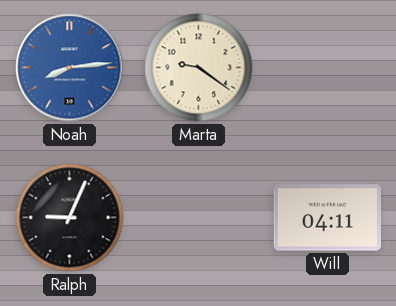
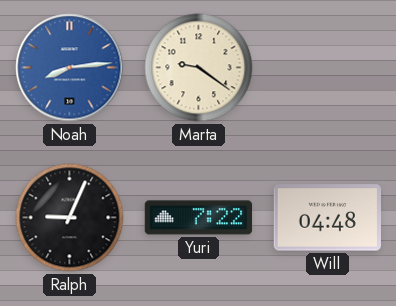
Yuri: none -> 7:22 (199, 218)
Will: 04:11 -> 04:48 (327, 218)
